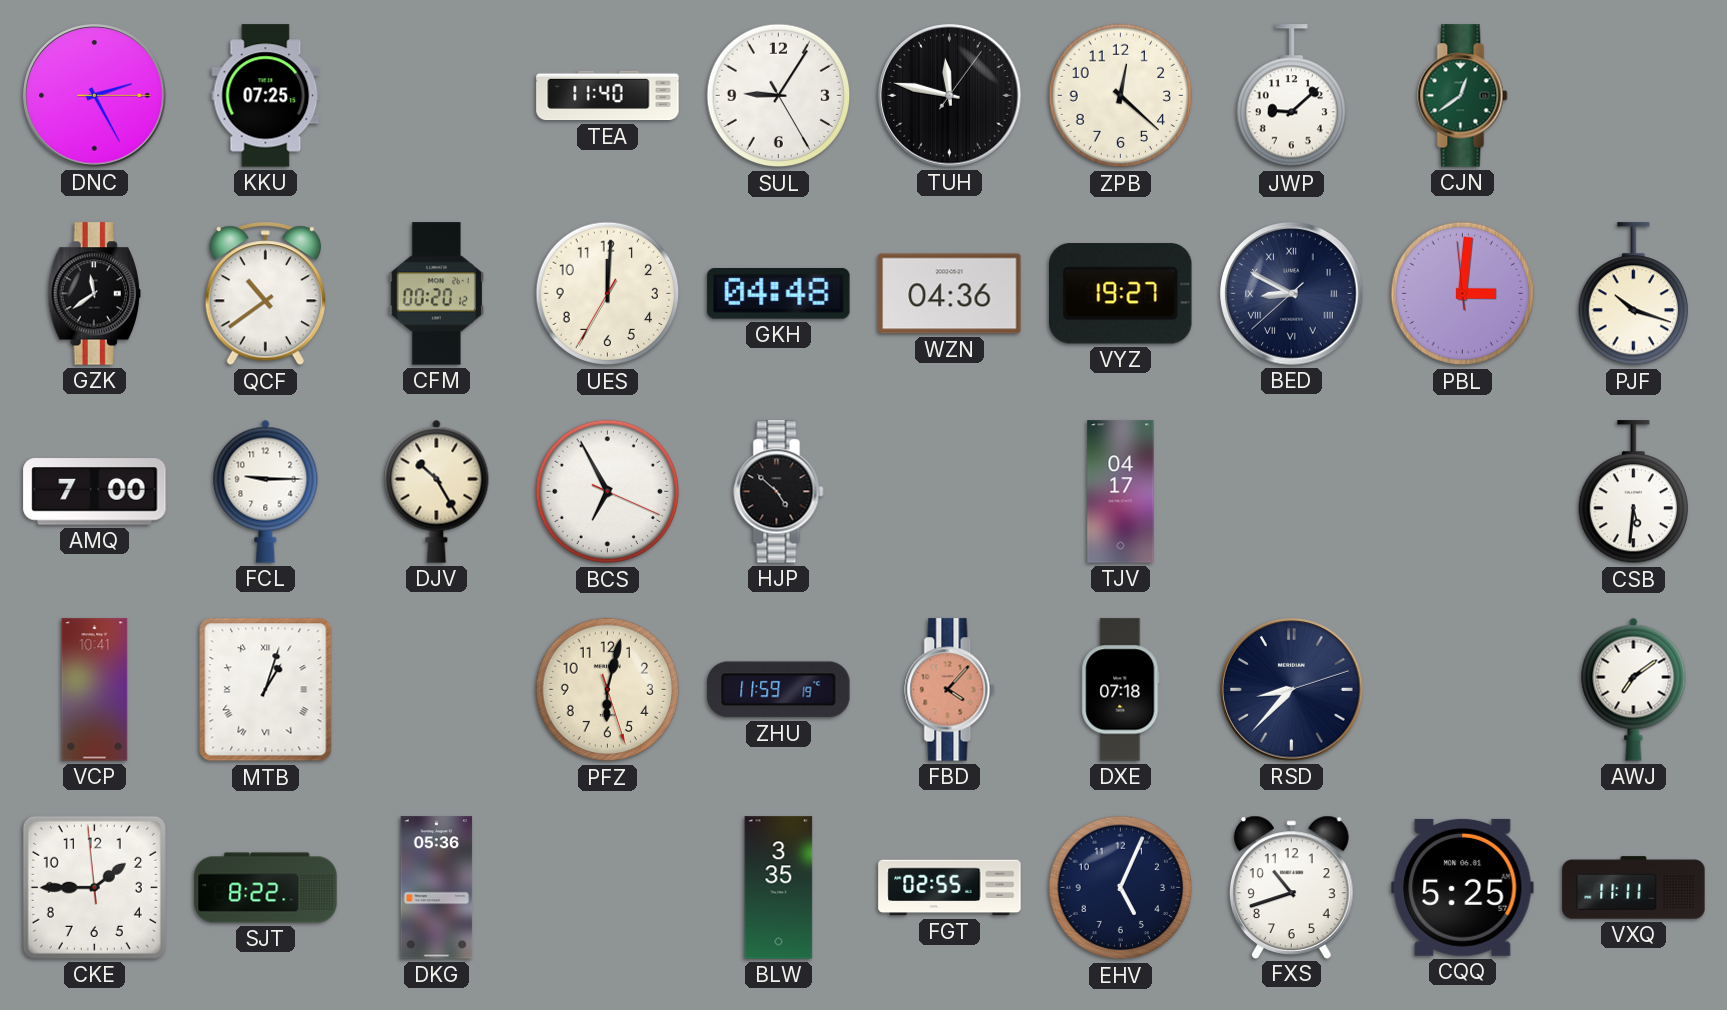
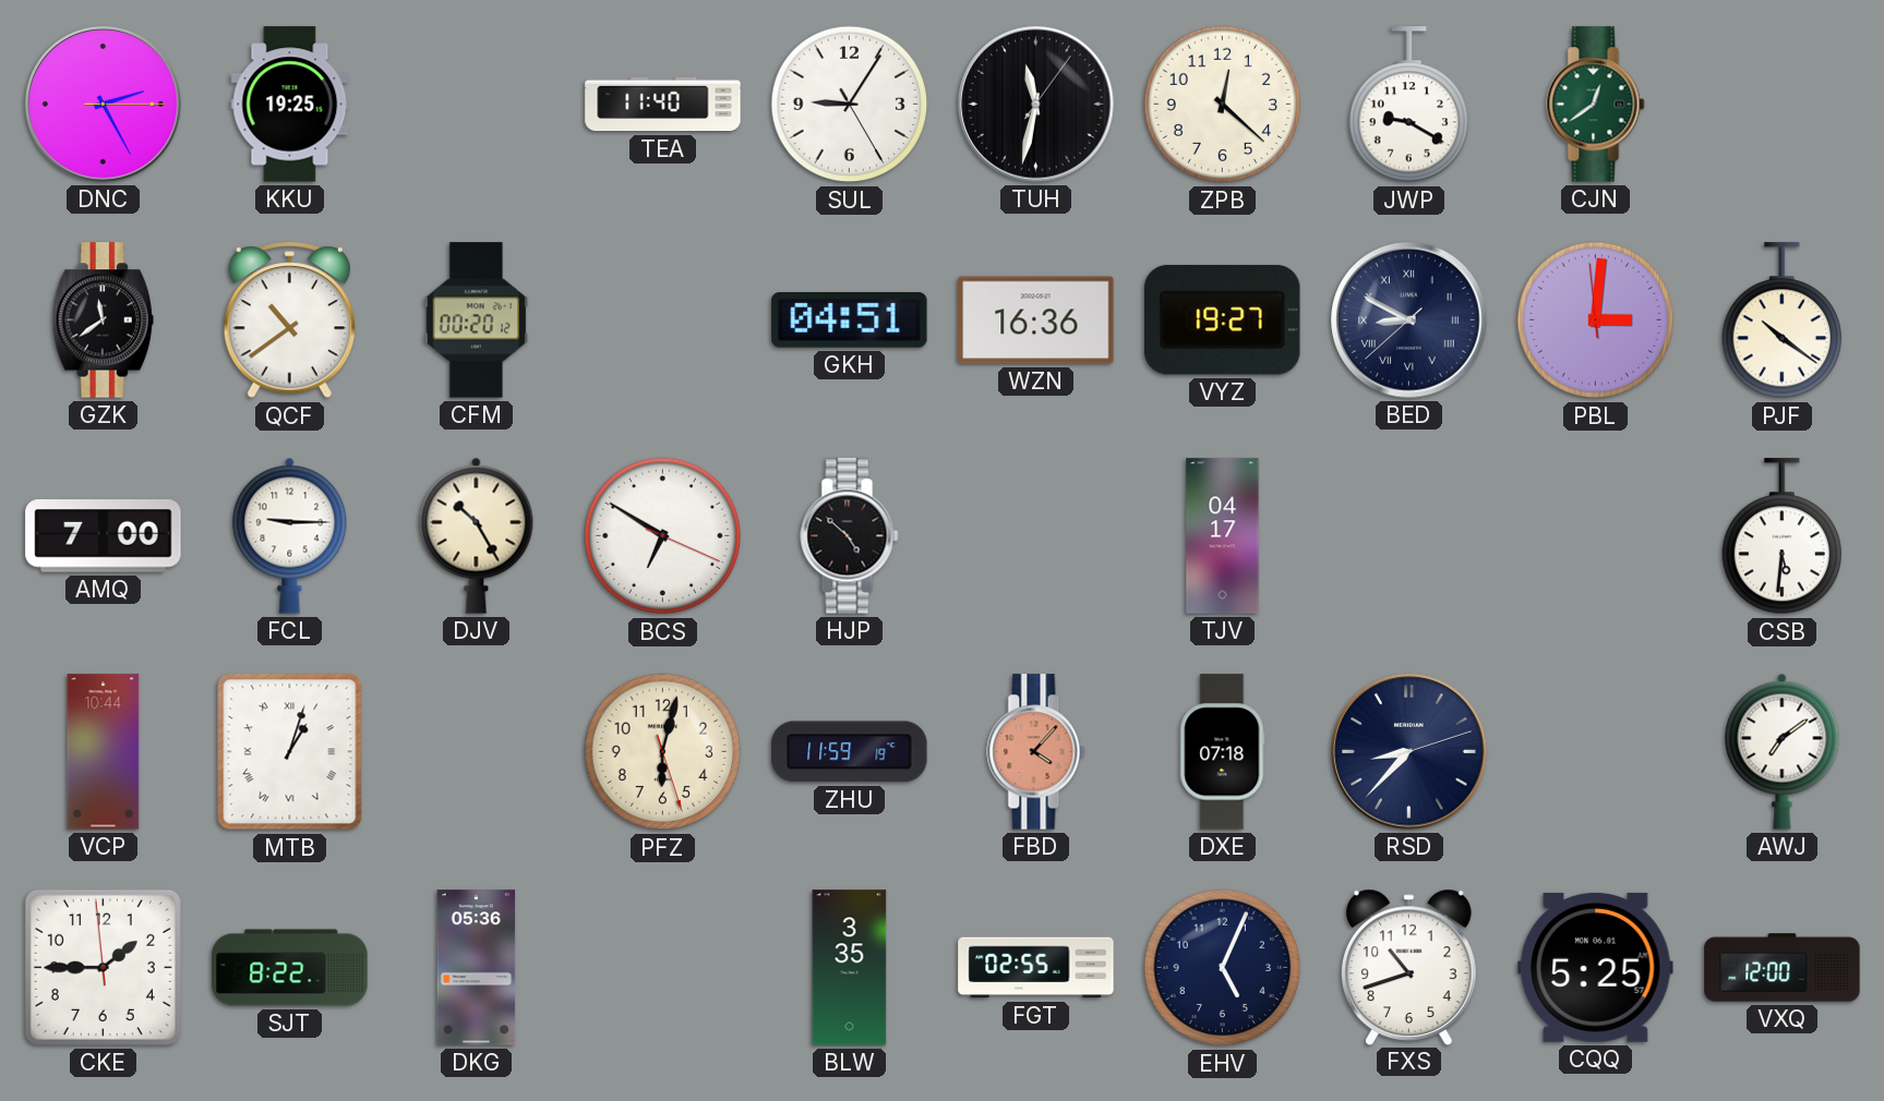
KKU: 07:25 -> 19:25 (290, 105)
TUH: 11:47 -> 11:32 (1036, 105)
JWP: 9:08 -> 9:20 (1408, 105)
UES: 12:00 -> none (608, 294)
GKH: 04:48 -> 04:51 (850, 320)
WZN: 04:36 -> 16:36 (1036, 320)
PJF: 10:18 -> 10:21 (1781, 320)
BCS: 6:55 -> 6:50 (663, 536)
VCP: 10:41 -> 10:44 (104, 752)
VXQ: 11:11 -> 12:00 (1783, 968)
